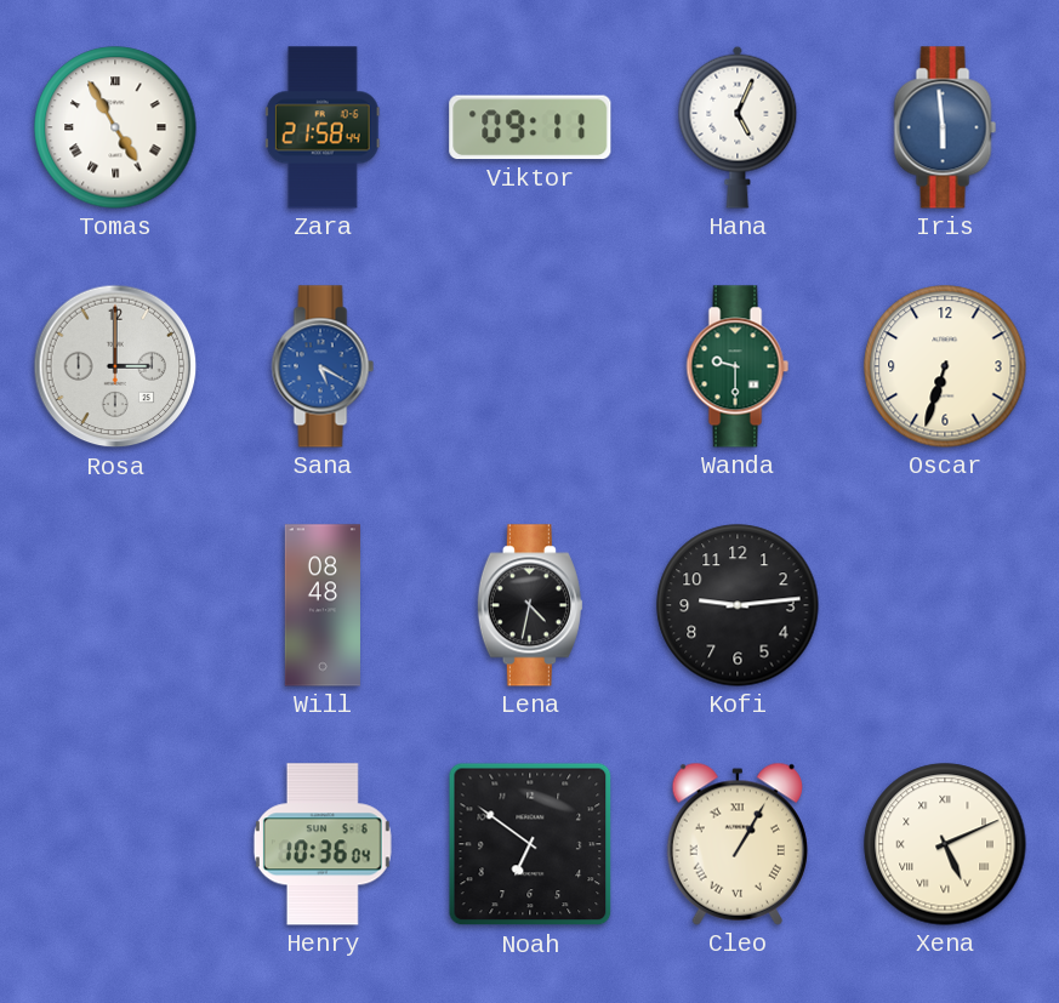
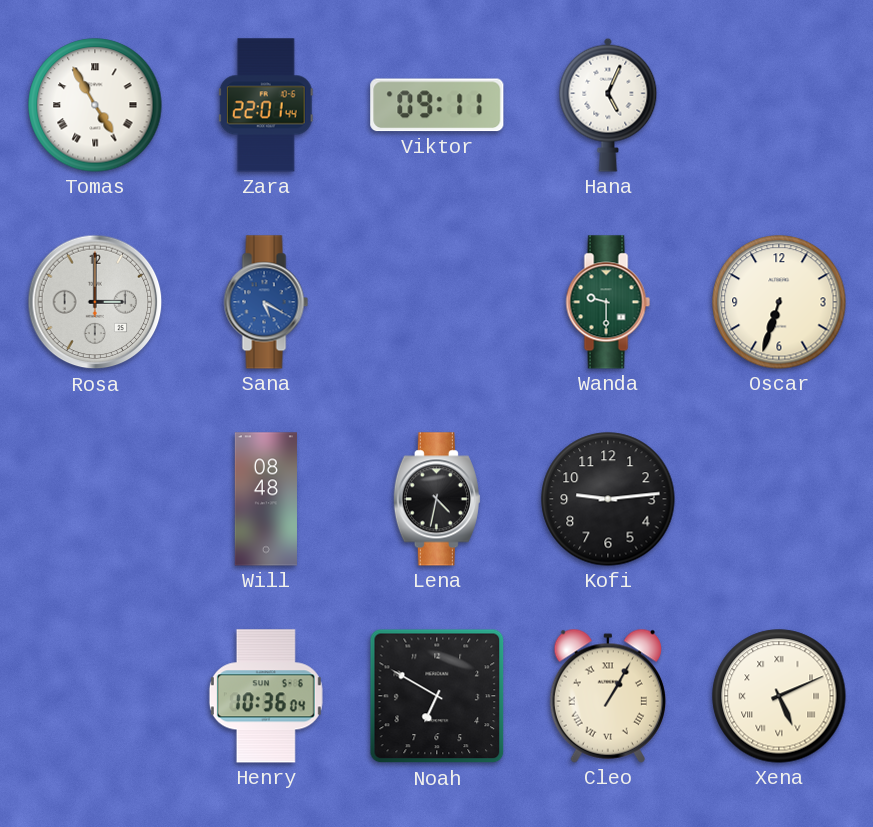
Zara: 21:58 -> 22:01 (266, 105)
Iris: 5:59 -> none (945, 127)
Noah: 6:51 -> 6:50 (437, 696)
